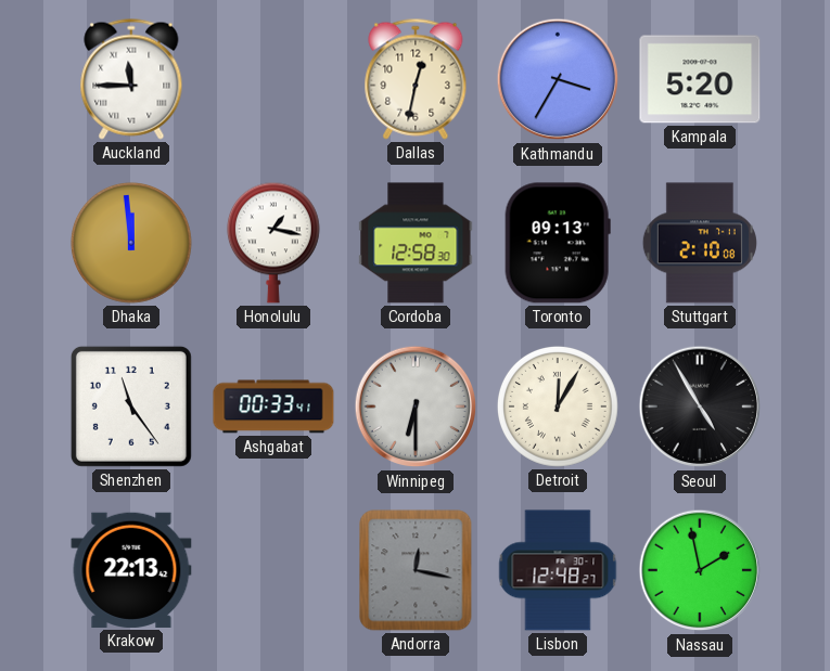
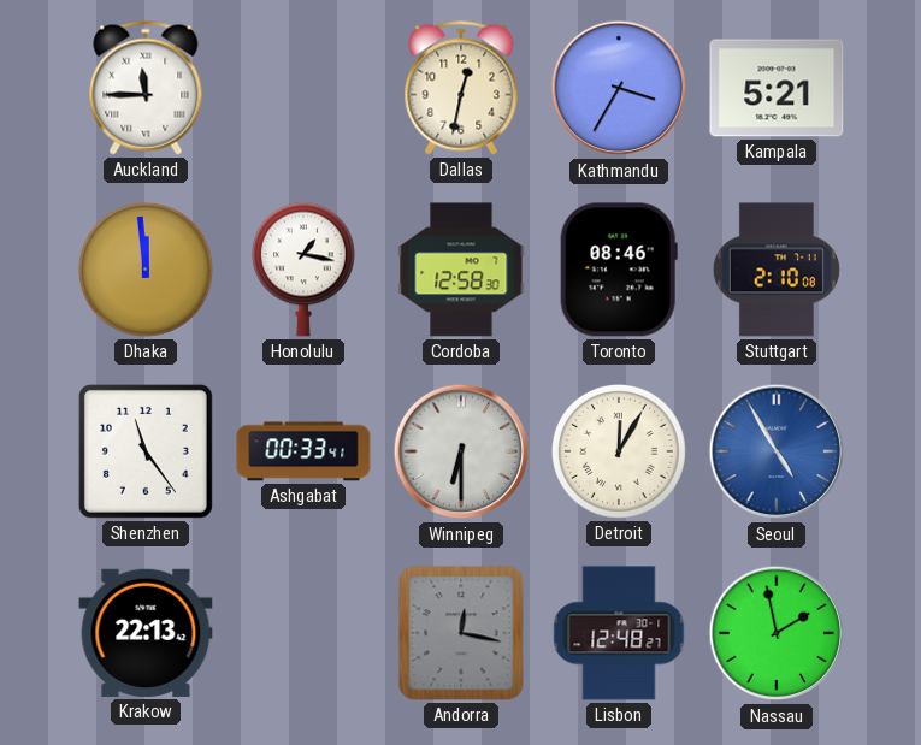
Kampala: 5:20 -> 5:21 (777, 88)
Toronto: 09:13 -> 08:46 (619, 270)
Seoul dial: black -> blue (777, 451)
